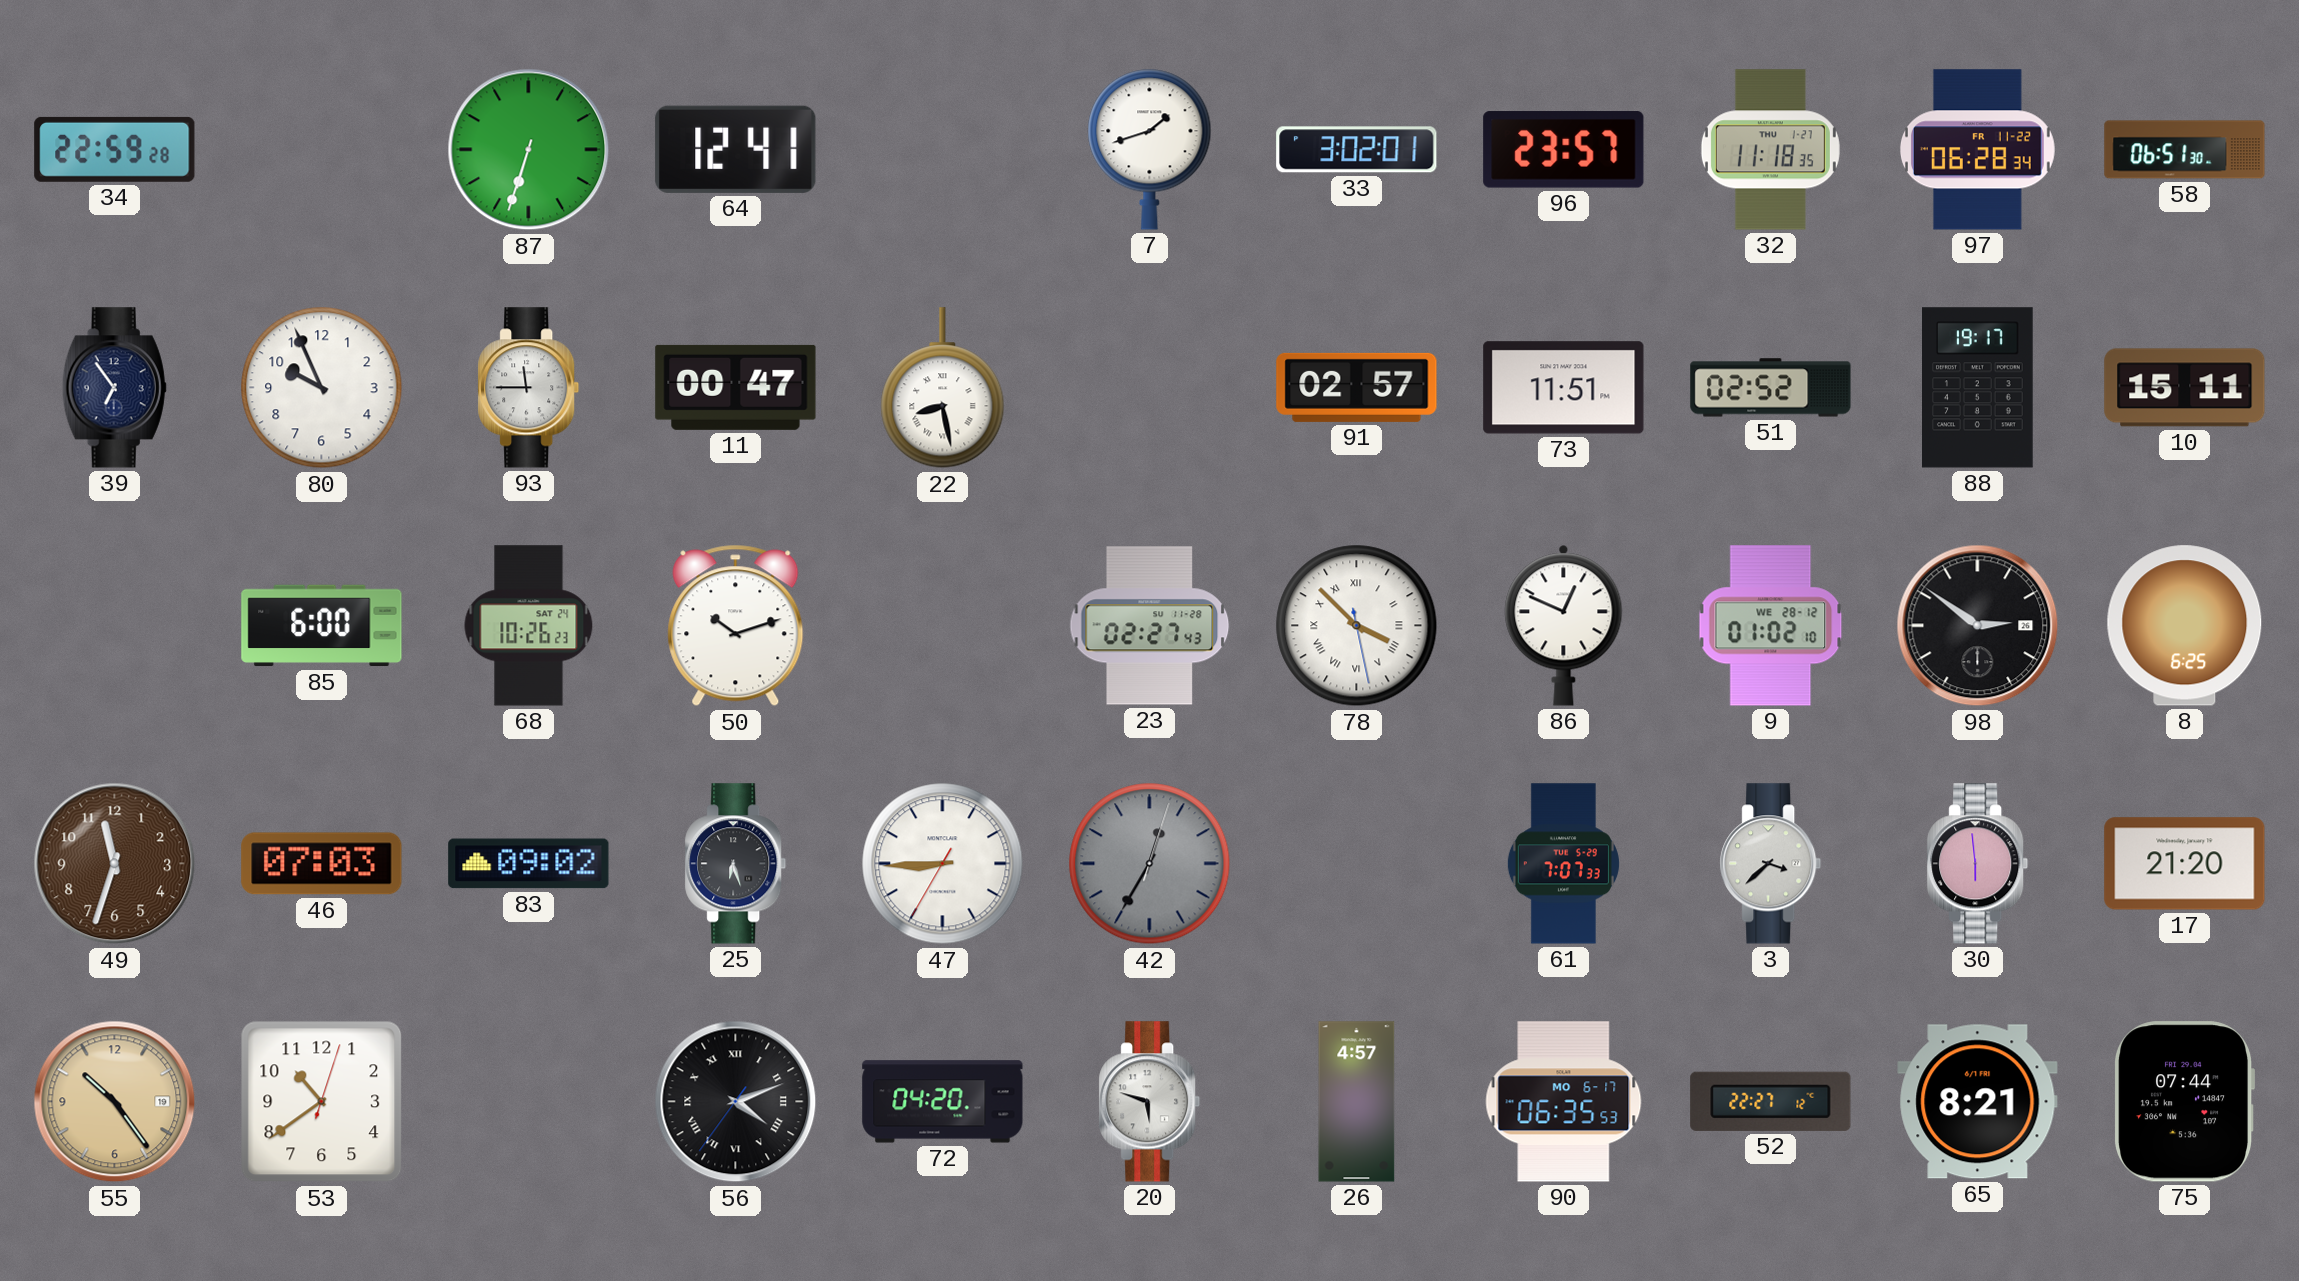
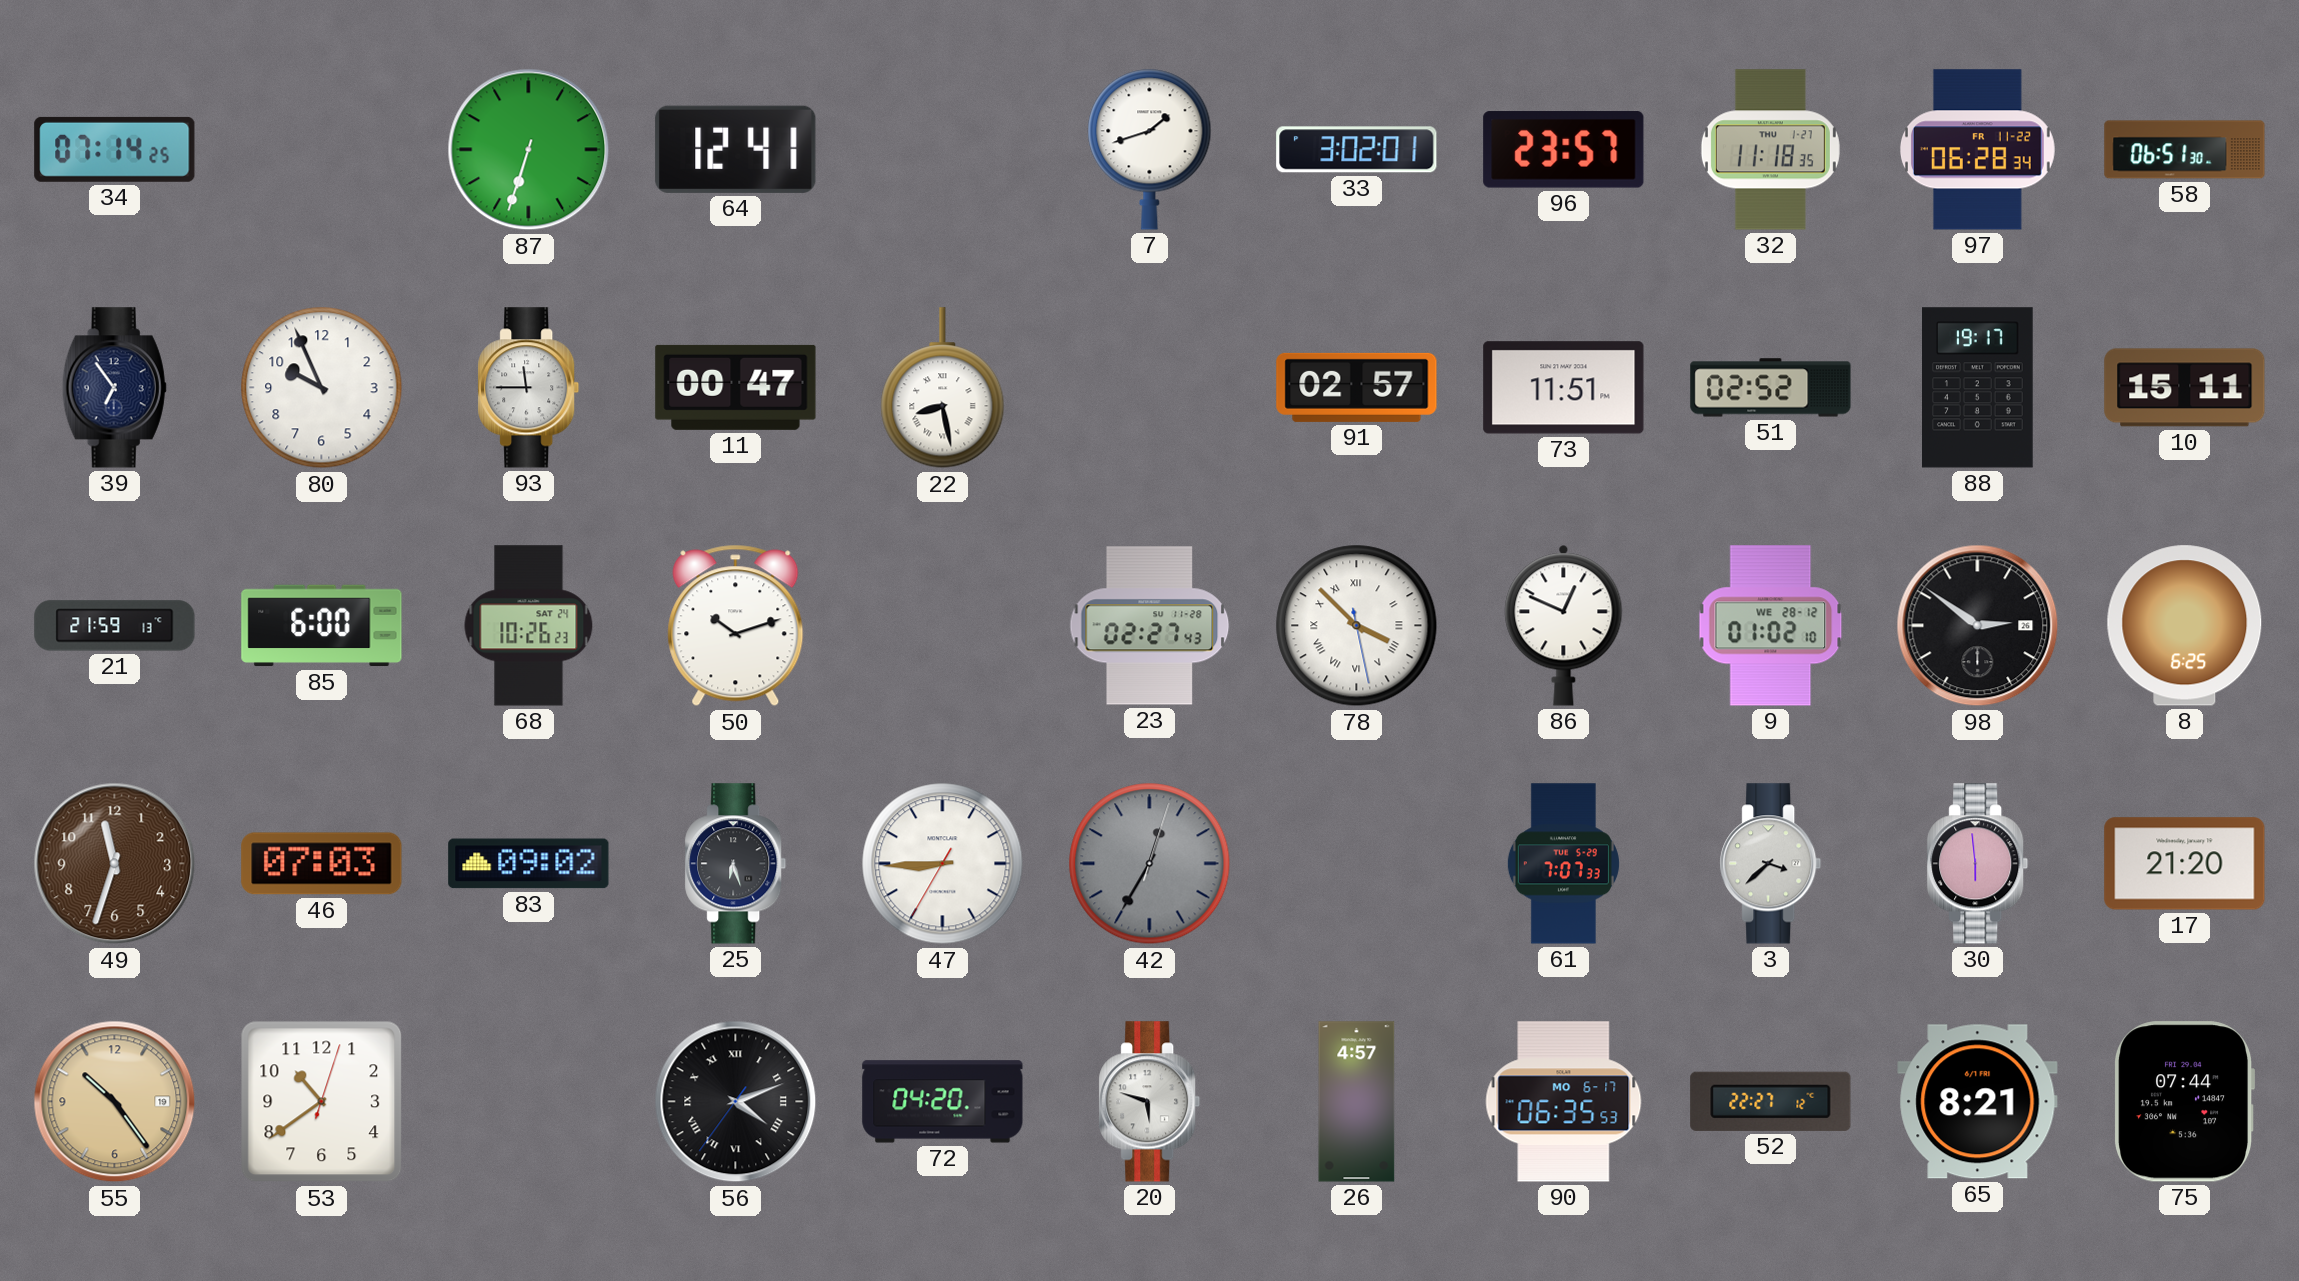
34: 22:59 -> 07:14 (115, 149)
21: none -> 21:59 (115, 626)
